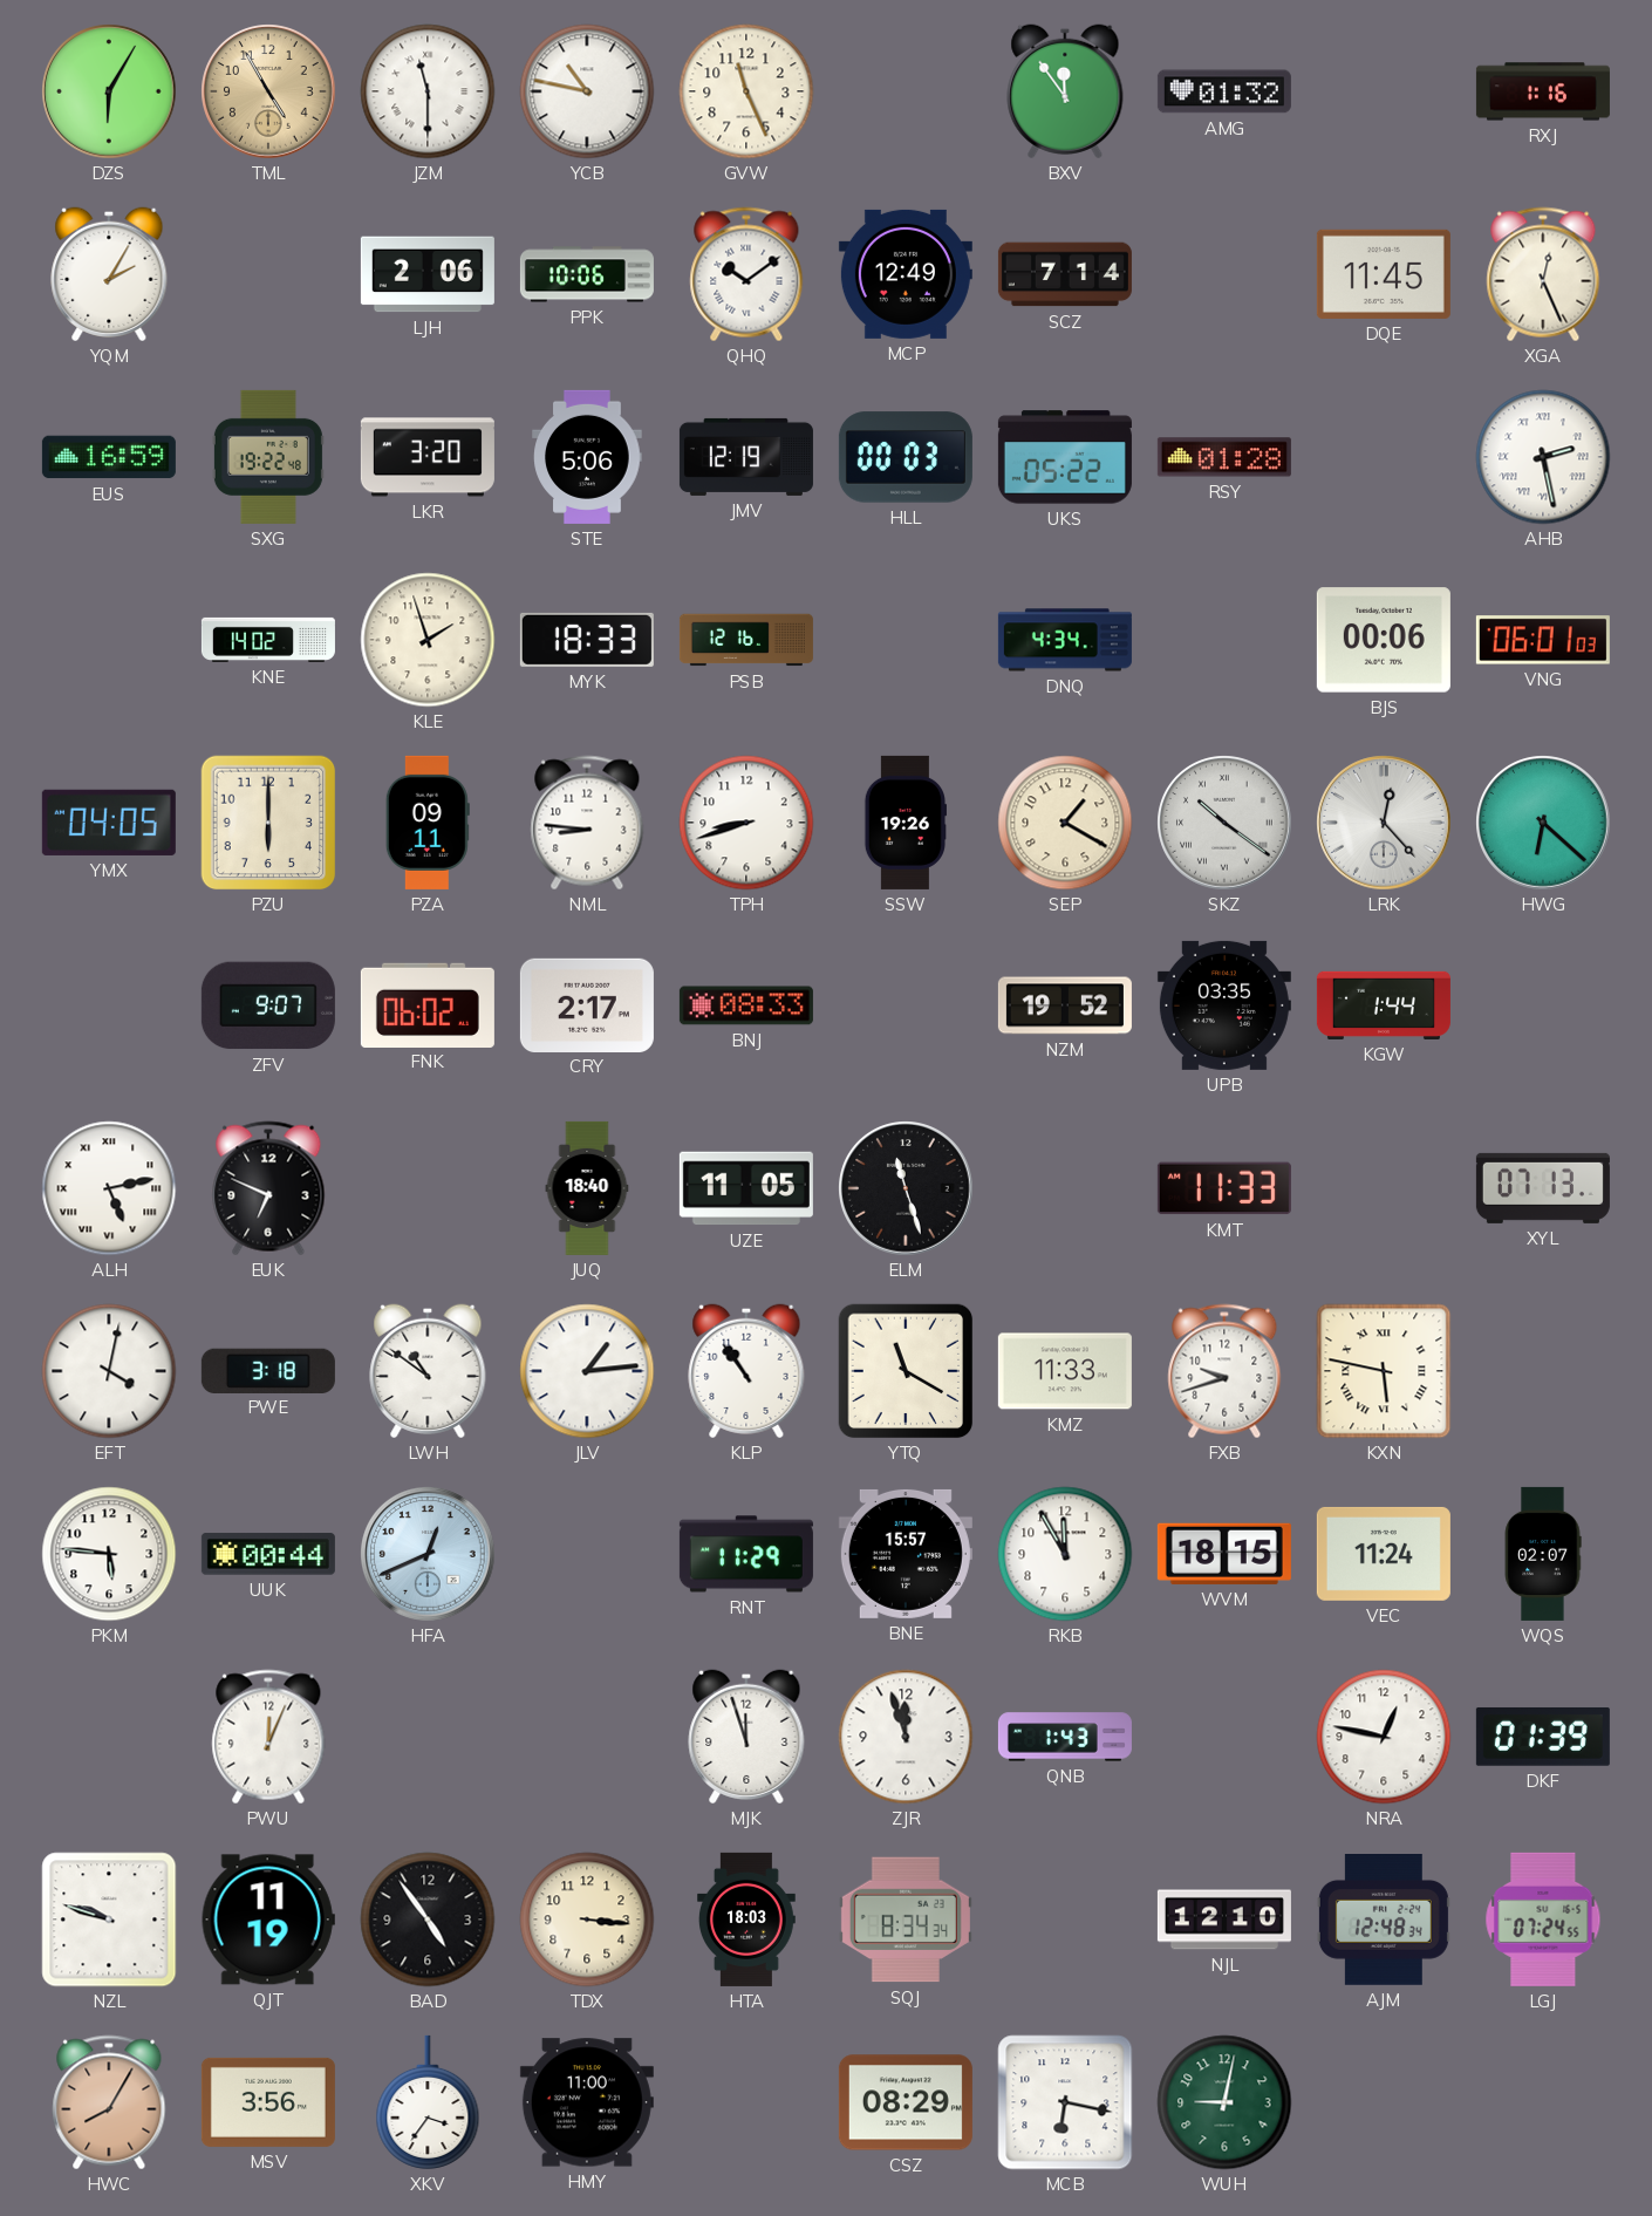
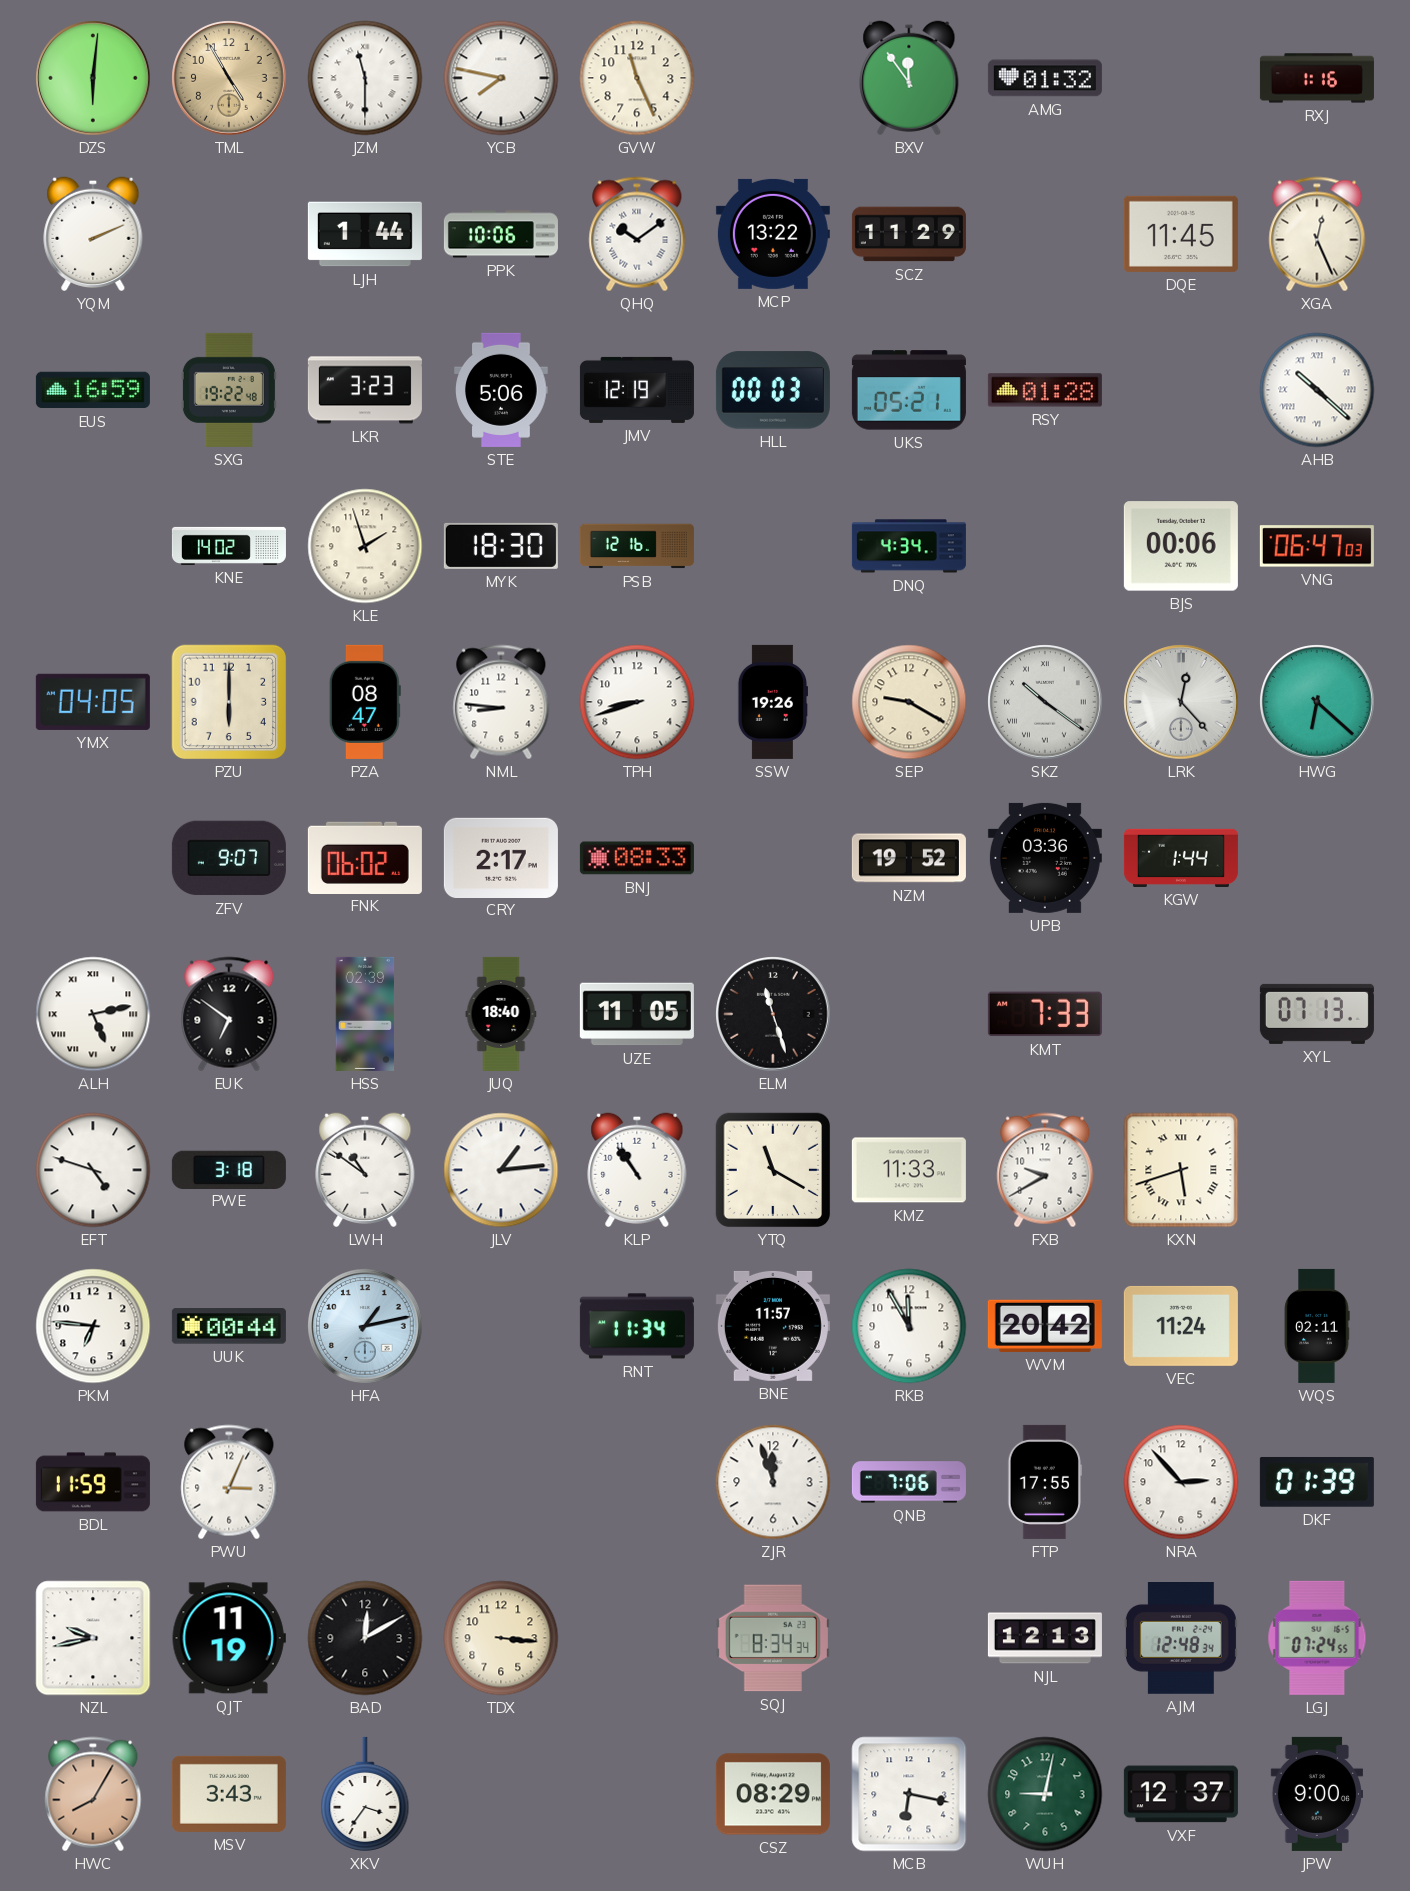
DZS: 6:05 -> 6:01 (93, 78)
YCB: 10:47 -> 7:47 (501, 78)
YQM: 2:05 -> 2:11 (93, 234)
LJH: 2:06 -> 1:44 (365, 234)
MCP: 12:49 -> 13:22 (773, 234)
SCZ: 7:14 -> 11:29 (909, 234)
LKR: 3:20 -> 3:23 (365, 390)
UKS: 05:22 -> 05:21 (909, 390)
AHB: 2:28 -> 10:22 (1317, 390)
MYK: 18:33 -> 18:30 (501, 546)
VNG: 06:01 -> 06:47 (1317, 546)
PZA: 09:11 -> 08:47 (365, 702)
SEP: 1:20 -> 9:20 (909, 702)
UPB: 03:35 -> 03:36 (1045, 858)
EUK: 6:49 -> 6:51 (229, 1014)
HSS: none -> 02:39 (365, 1014)
KMT: 11:33 -> 7:33 (1045, 1014)
EFT: 4:02 -> 4:48 (93, 1170)
FXB: 9:42 -> 9:40 (1045, 1170)
KXN: 5:47 -> 5:42 (1181, 1170)
PKM: 5:46 -> 6:46 (93, 1326)
HFA: 12:41 -> 1:13 (365, 1326)
RNT: 11:29 -> 11:34 (637, 1326)
BNE: 15:57 -> 11:57 (773, 1326)
WVM: 18:15 -> 20:42 (1045, 1326)
WQS: 02:07 -> 02:11 (1317, 1326)
BDL: none -> 11:59 (93, 1482)
PWU: 12:04 -> 3:04 (229, 1482)
MJK: 11:57 -> none (746, 1737)
QNB: 1:43 -> 7:06 (909, 1482)
FTP: none -> 17:55 (1044, 1482)
NRA: 12:47 -> 2:53 (1181, 1482)
NZL: 9:48 -> 9:43 (93, 1638)
BAD: 4:54 -> 12:10 (365, 1638)
HTA: 18:03 -> none (746, 1920)
NJL: 12:10 -> 12:13 (1045, 1638)
MSV: 3:56 -> 3:43 (229, 1794)
HMY: 11:00 -> none (587, 2102)
VXF: none -> 12:37 (1181, 1794)
JPW: none -> 9:00 (1316, 1794)
